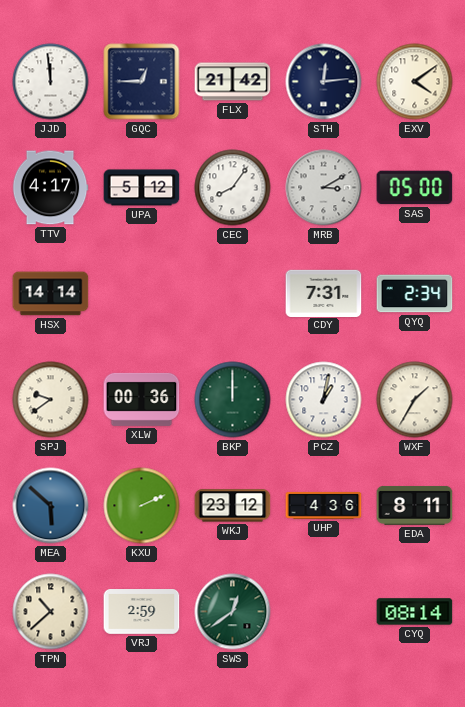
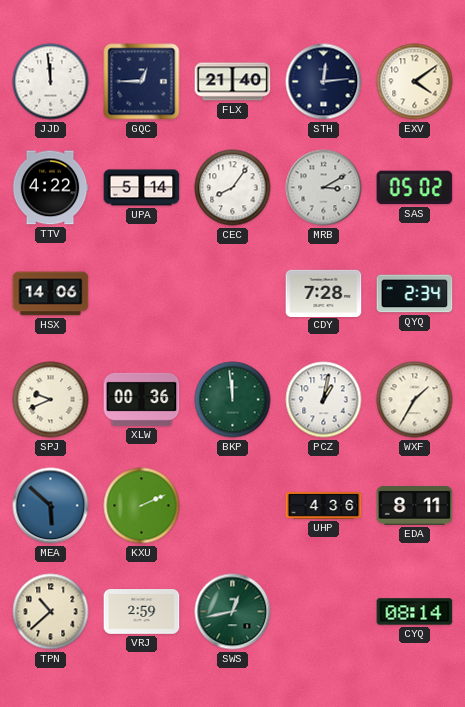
FLX: 21:42 -> 21:40 (233, 82)
TTV: 4:17 -> 4:22 (50, 188)
UPA: 5:12 -> 5:14 (142, 188)
SAS: 05:00 -> 05:02 (415, 188)
HSX: 14:14 -> 14:06 (51, 294)
CDY: 7:31 -> 7:28 (324, 293)
SPJ: 9:39 -> 9:41 (51, 400)
BKP: 12:00 -> 11:59 (233, 400)
WKJ: 23:12 -> none (233, 506)
SWS: 12:39 -> 12:43 (233, 612)
